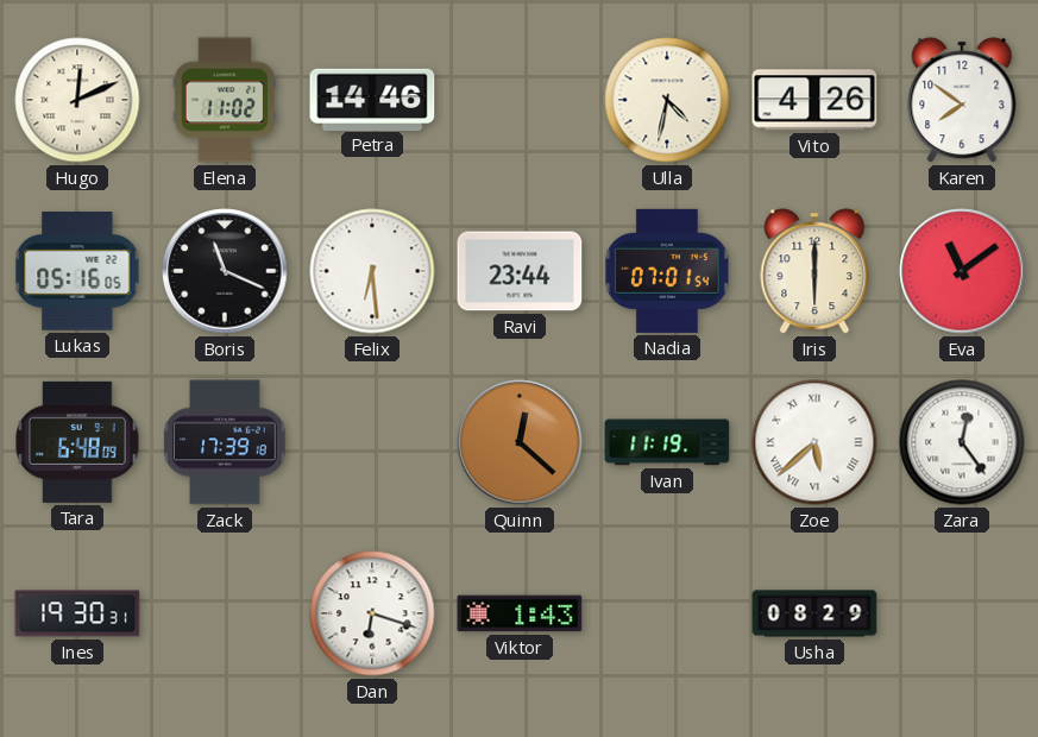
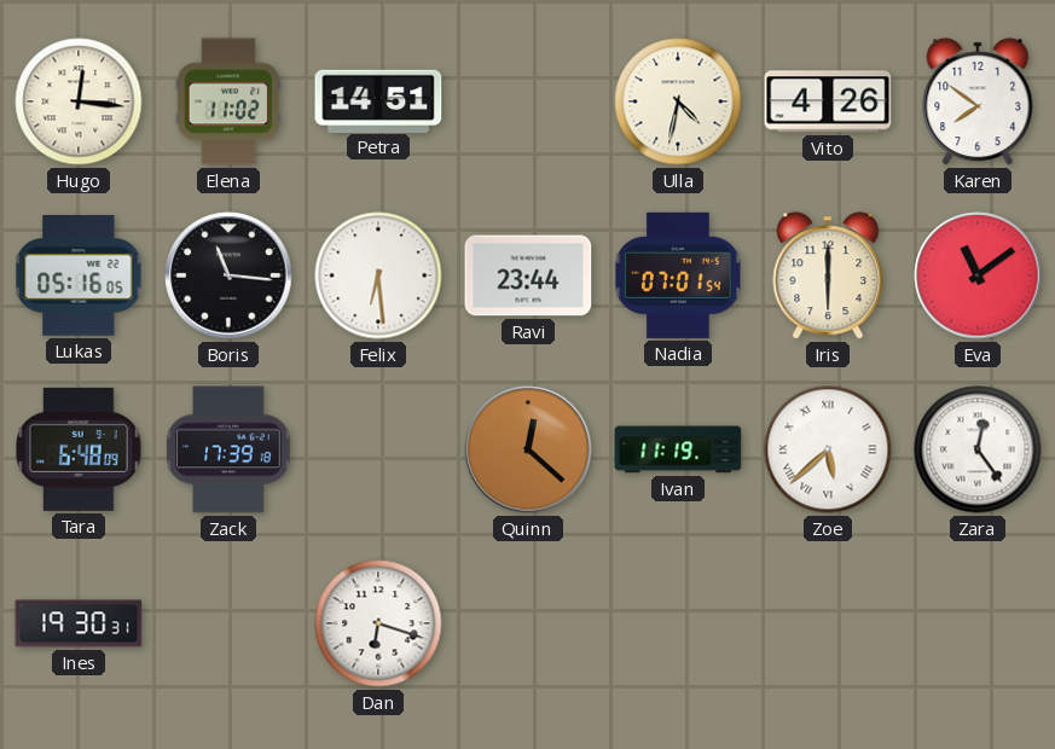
Hugo: 12:11 -> 12:16 (79, 101)
Petra: 14:46 -> 14:51 (378, 100)
Boris: 11:19 -> 11:16 (228, 275)
Viktor: 1:43 -> none (520, 613)
Usha: 08:29 -> none (814, 613)
